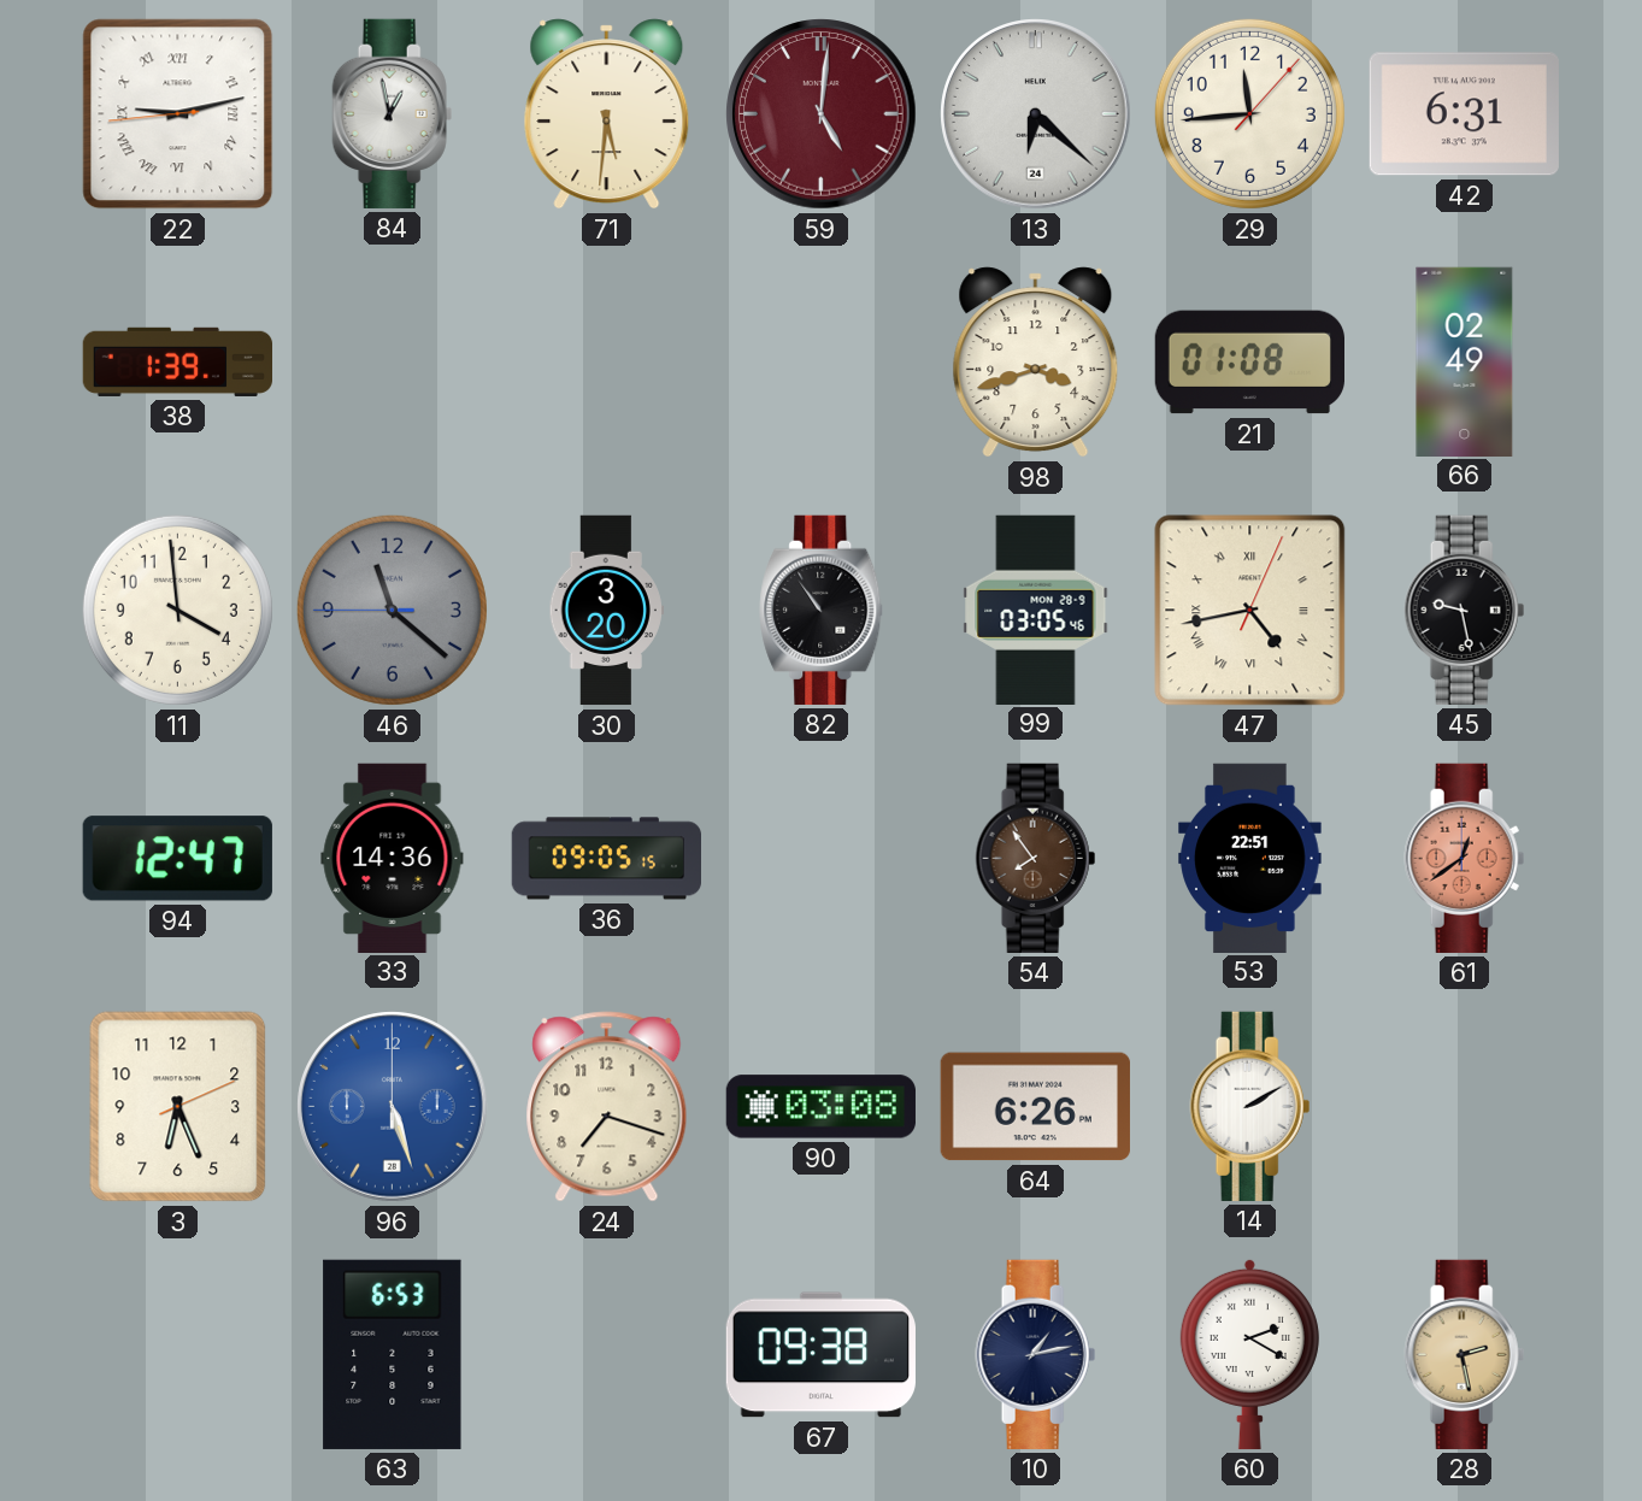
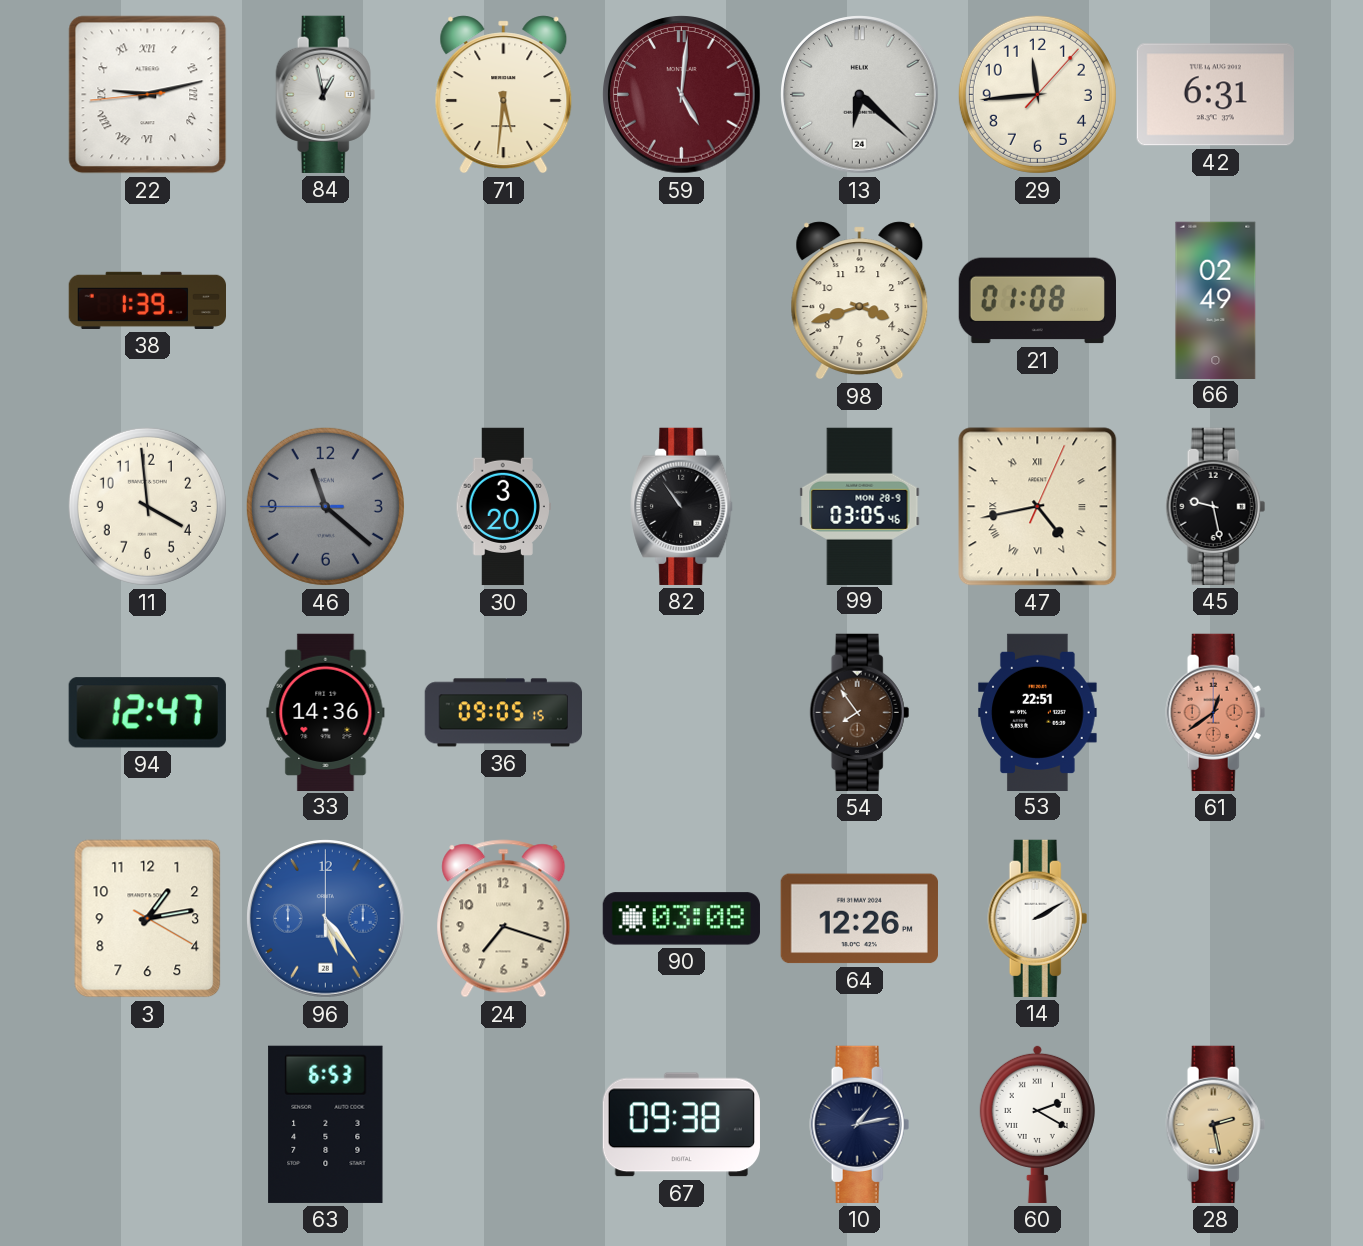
3: 6:26 -> 1:13 (148, 919)
96: 5:27 -> 5:24 (326, 919)
64: 6:26 -> 12:26 (859, 919)
